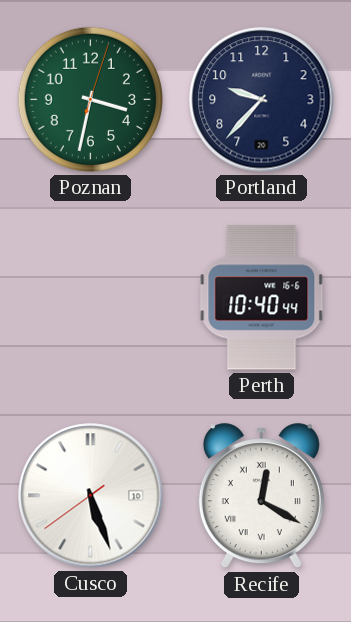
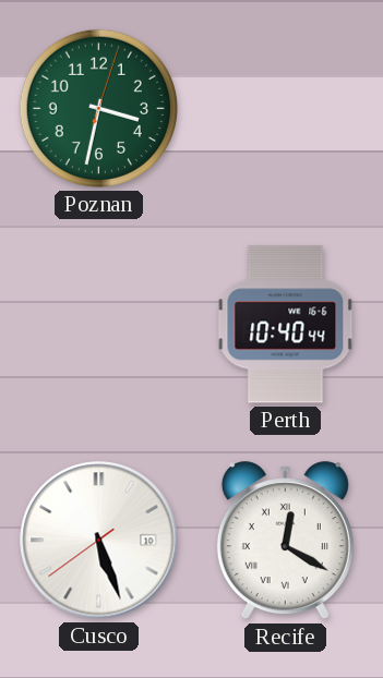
Portland: 9:37 -> none (262, 100)
